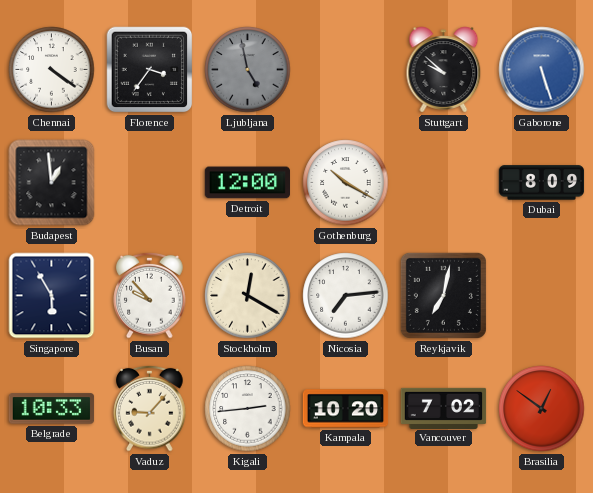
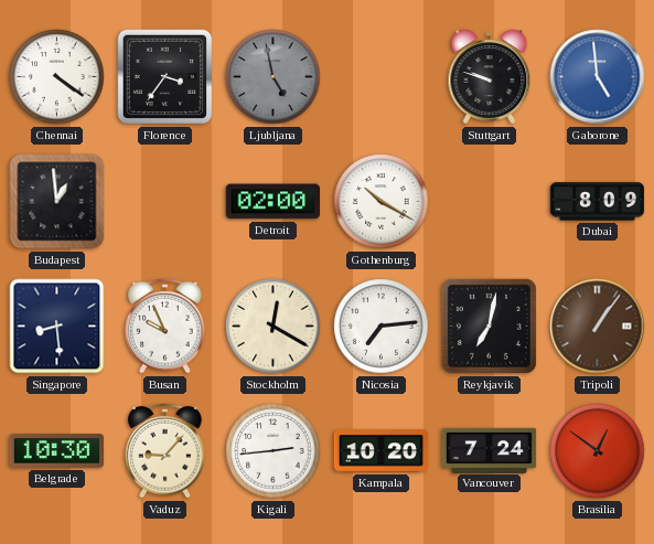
Stuttgart: 9:52 -> 9:48 (490, 77)
Gaborone: 5:27 -> 4:59 (598, 77)
Detroit: 12:00 -> 02:00 (272, 202)
Singapore: 5:55 -> 8:29 (57, 327)
Busan: 9:53 -> 9:56 (165, 326)
Tripoli: none -> 1:06 (598, 327)
Belgrade: 10:33 -> 10:30 (57, 451)
Vancouver: 7:02 -> 7:24 (490, 450)
